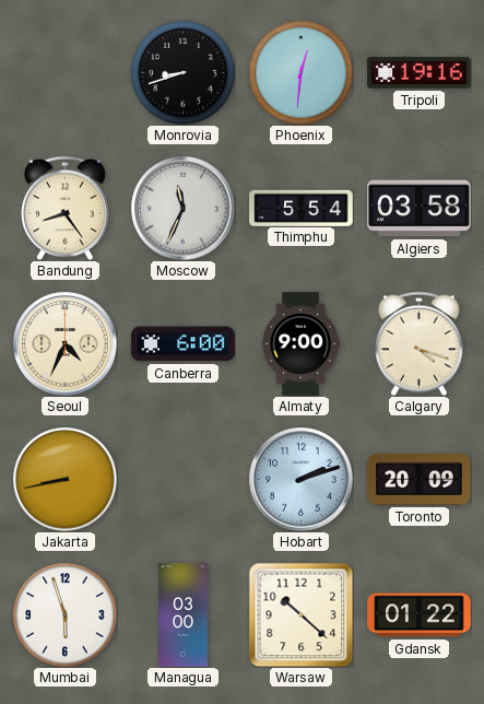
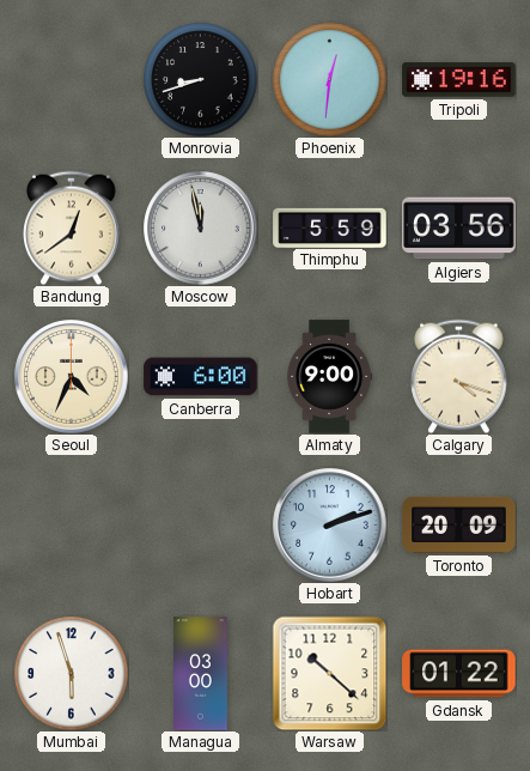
Bandung: 8:24 -> 12:39 (72, 227)
Moscow: 11:34 -> 11:58 (201, 229)
Thimphu: 5:54 -> 5:59 (330, 227)
Algiers: 03:58 -> 03:56 (459, 229)
Jakarta: 8:43 -> none (64, 479)
